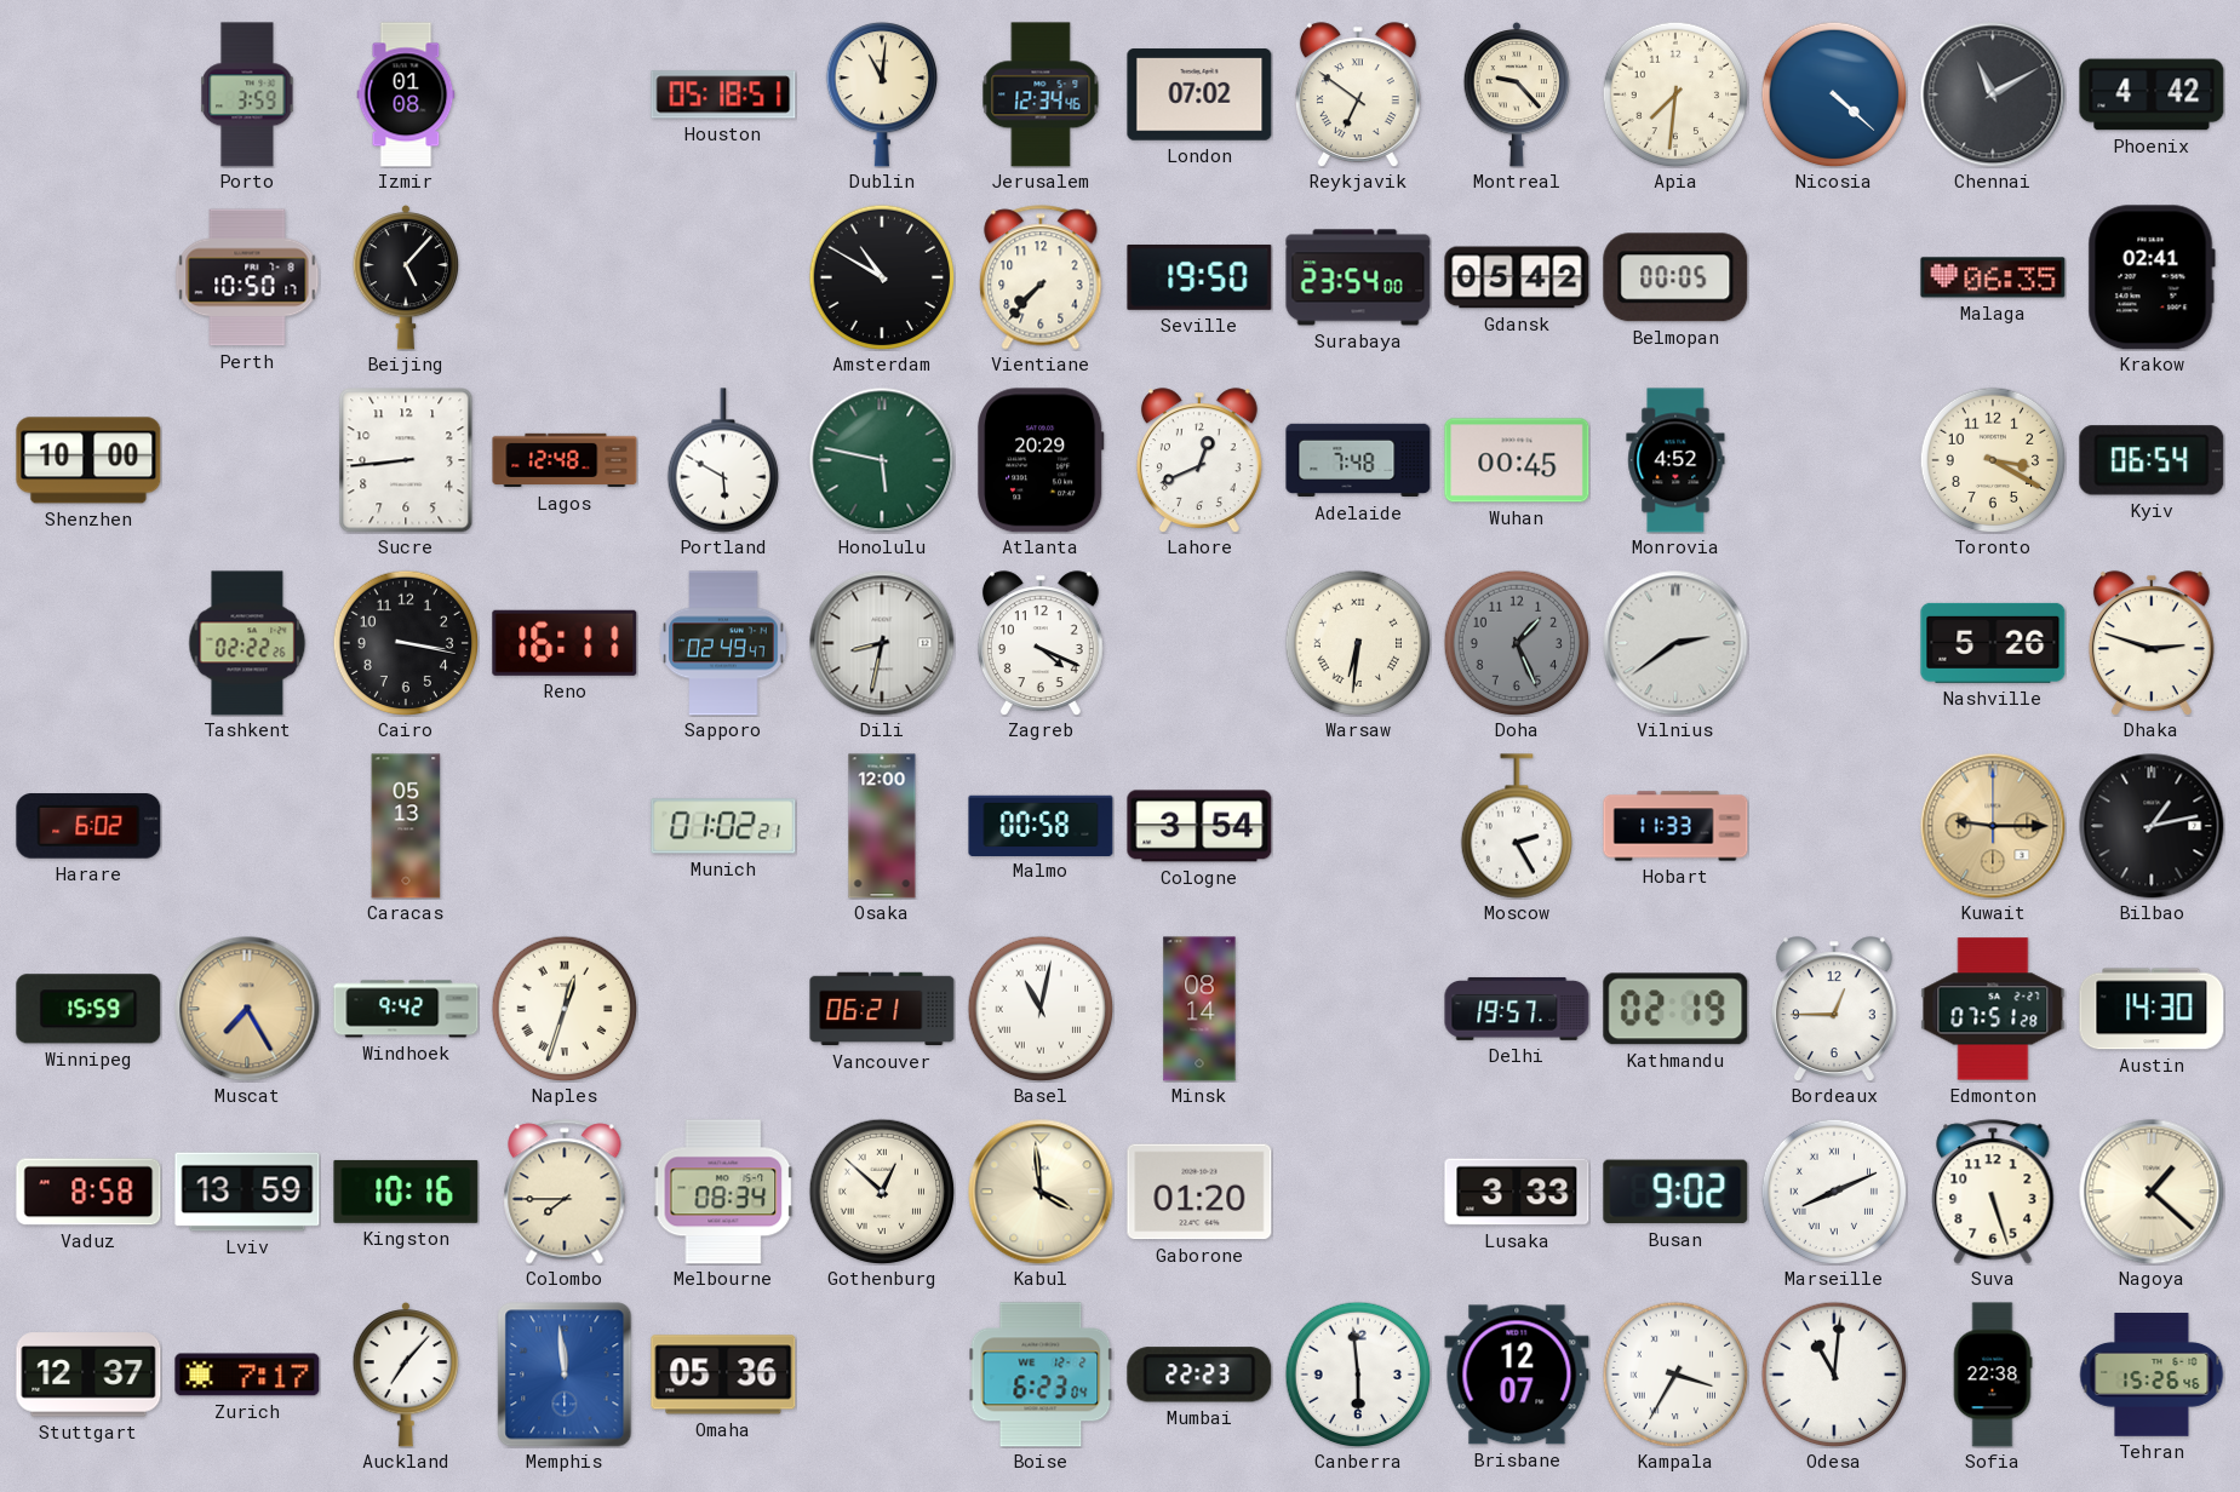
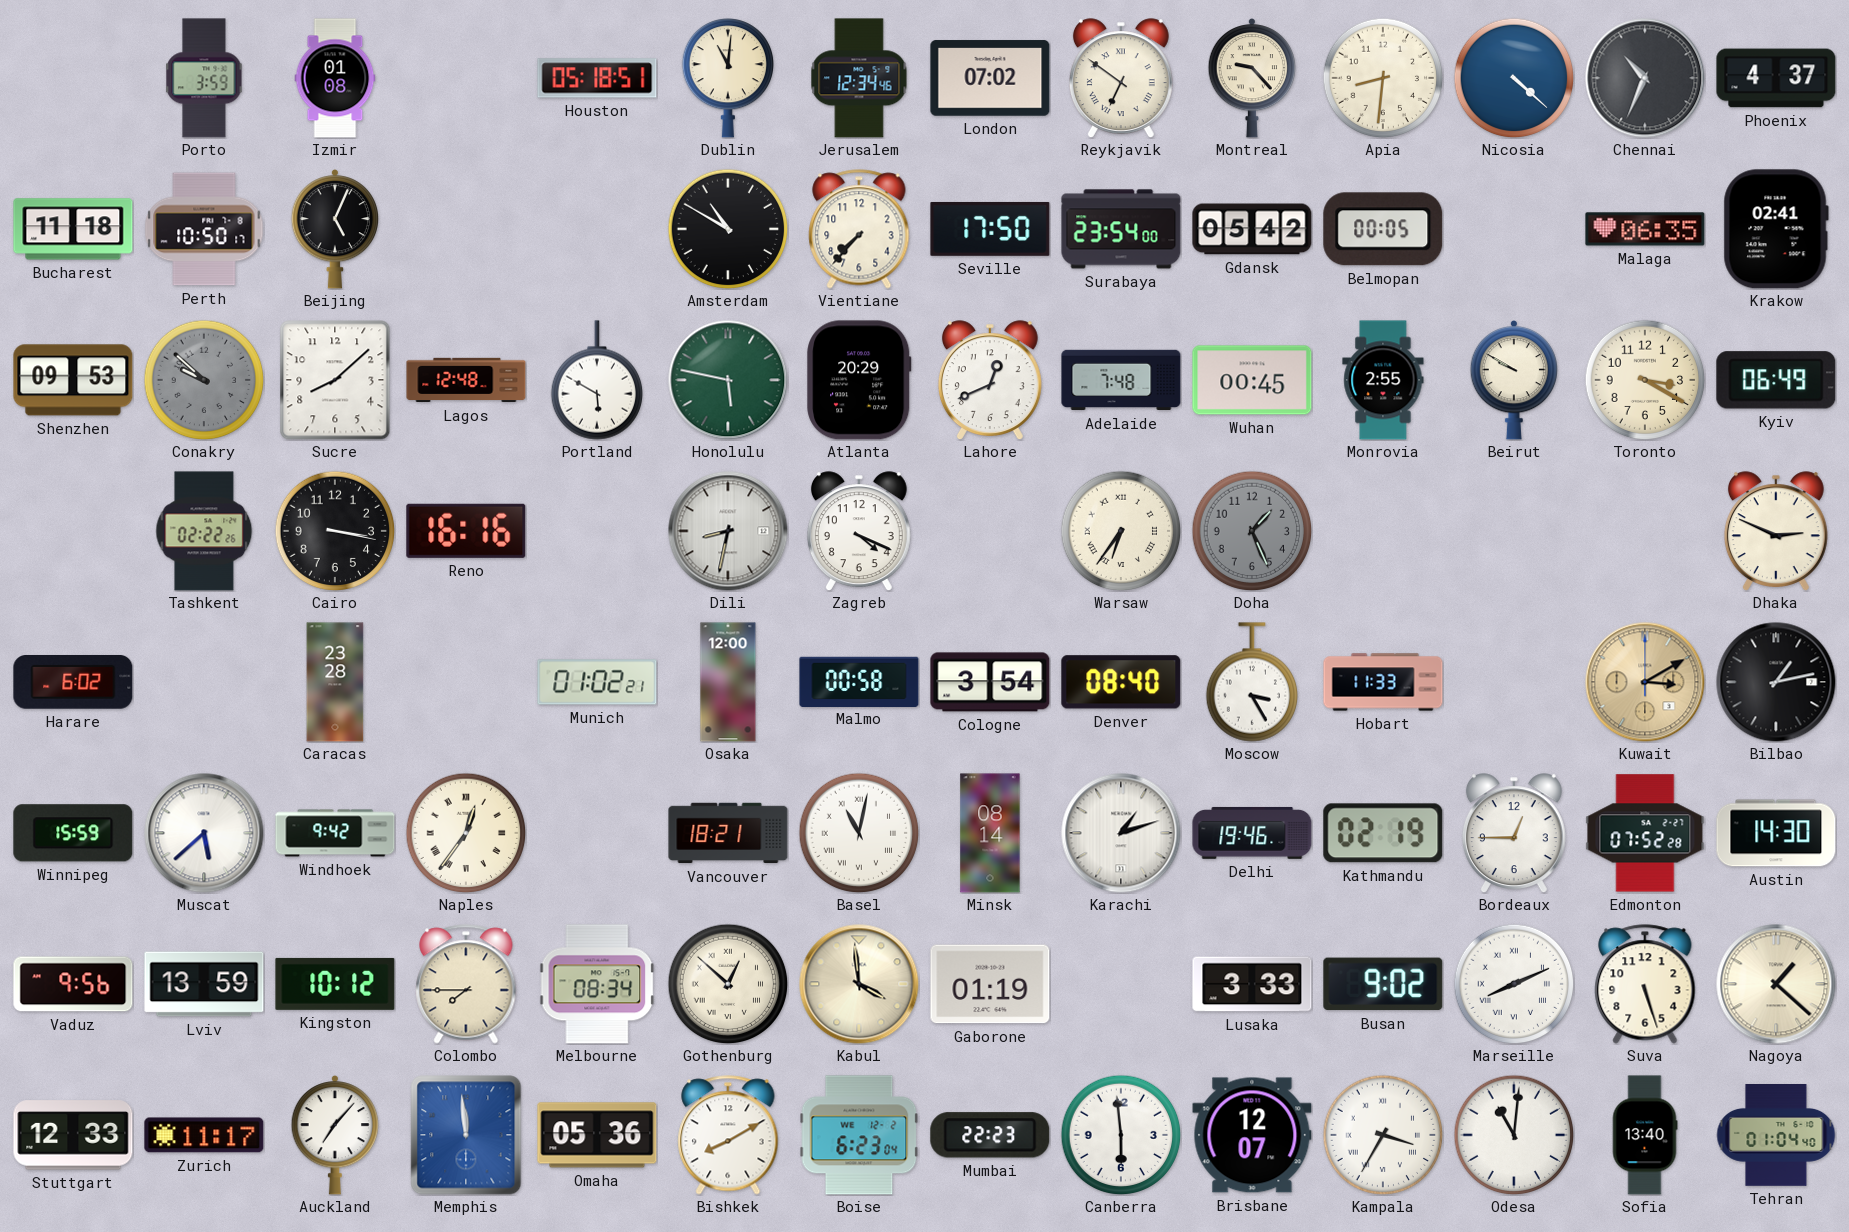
Apia: 7:31 -> 8:31 (1383, 78)
Chennai: 11:10 -> 10:34 (1645, 78)
Phoenix: 4:42 -> 4:37 (1776, 78)
Bucharest: none -> 11:18 (73, 229)
Beijing: 5:07 -> 5:04 (334, 230)
Seville: 19:50 -> 17:50 (990, 229)
Shenzhen: 10:00 -> 09:53 (73, 380)
Conakry: none -> 9:52 (204, 380)
Sucre: 8:44 -> 8:08 (335, 380)
Monrovia: 4:52 -> 2:55 (1383, 380)
Beirut: none -> 9:50 (1513, 381)
Kyiv: 06:54 -> 06:49 (1776, 380)
Reno: 16:11 -> 16:16 (466, 531)
Sapporo: 02:49 -> none (723, 643)
Warsaw: 6:31 -> 6:36 (1121, 531)
Vilnius: 2:39 -> none (1675, 643)
Nashville: 5:26 -> none (1993, 643)
Dhaka: 2:48 -> 2:49 (1776, 531)
Caracas: 05:13 -> 23:28 (335, 682)
Denver: none -> 08:40 (1121, 682)
Moscow: 2:25 -> 3:25 (1251, 682)
Kuwait: 9:15 -> 3:10 (1645, 682)
Muscat: 7:25 -> 5:38 (204, 833)
Muscat dial: champagne -> white (204, 833)
Naples: 12:33 -> 12:36 (466, 833)
Vancouver: 06:21 -> 18:21 (728, 833)
Karachi: none -> 1:12 (1121, 833)
Delhi: 19:57 -> 19:46 (1252, 833)
Edmonton: 07:51 -> 07:52 (1645, 833)
Vaduz: 8:58 -> 9:56 (73, 984)
Kingston: 10:16 -> 10:12 (335, 984)
Gaborone: 01:20 -> 01:19 (990, 984)
Stuttgart: 12:37 -> 12:33 (73, 1135)
Zurich: 7:17 -> 11:17 (204, 1135)
Bishkek: none -> 8:10 (728, 1135)
Sofia: 22:38 -> 13:40 (1645, 1135)
Tehran: 15:26 -> 01:04 (1776, 1136)
